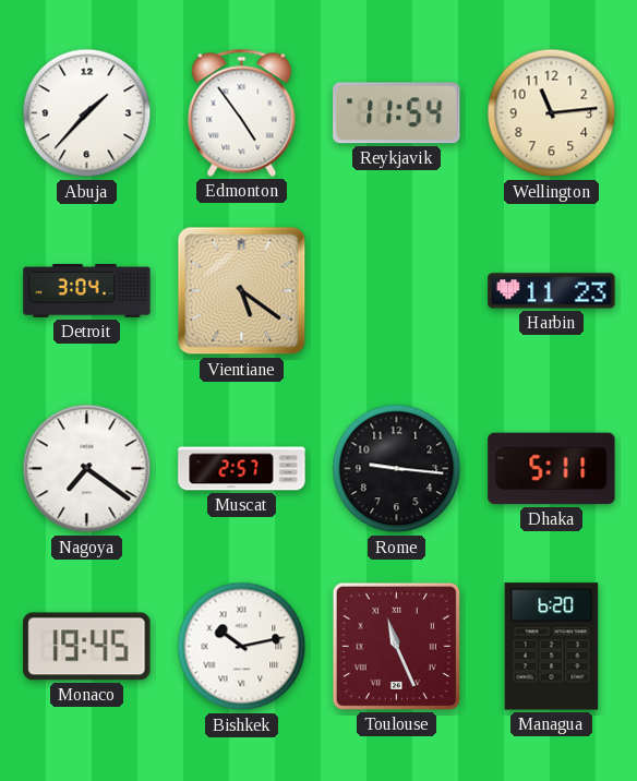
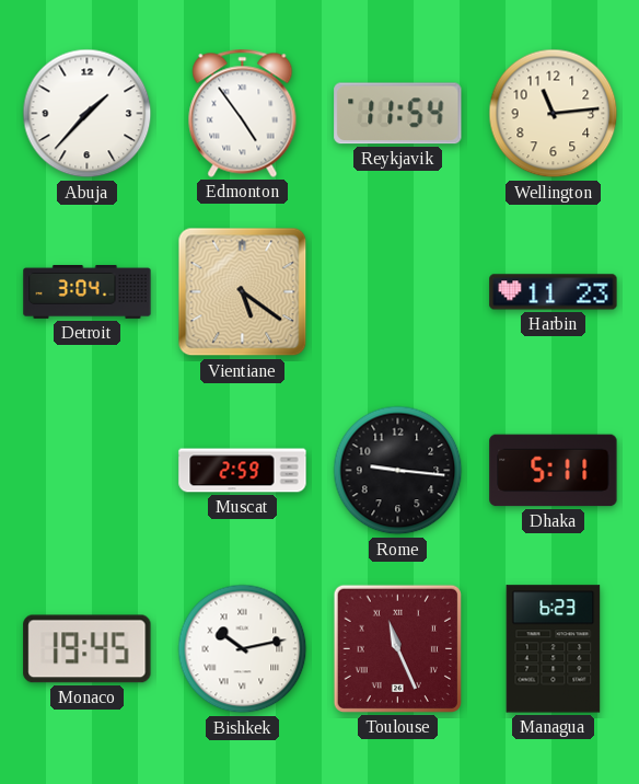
Nagoya: 7:21 -> none (87, 469)
Muscat: 2:57 -> 2:59 (243, 471)
Managua: 6:20 -> 6:23 (554, 649)
